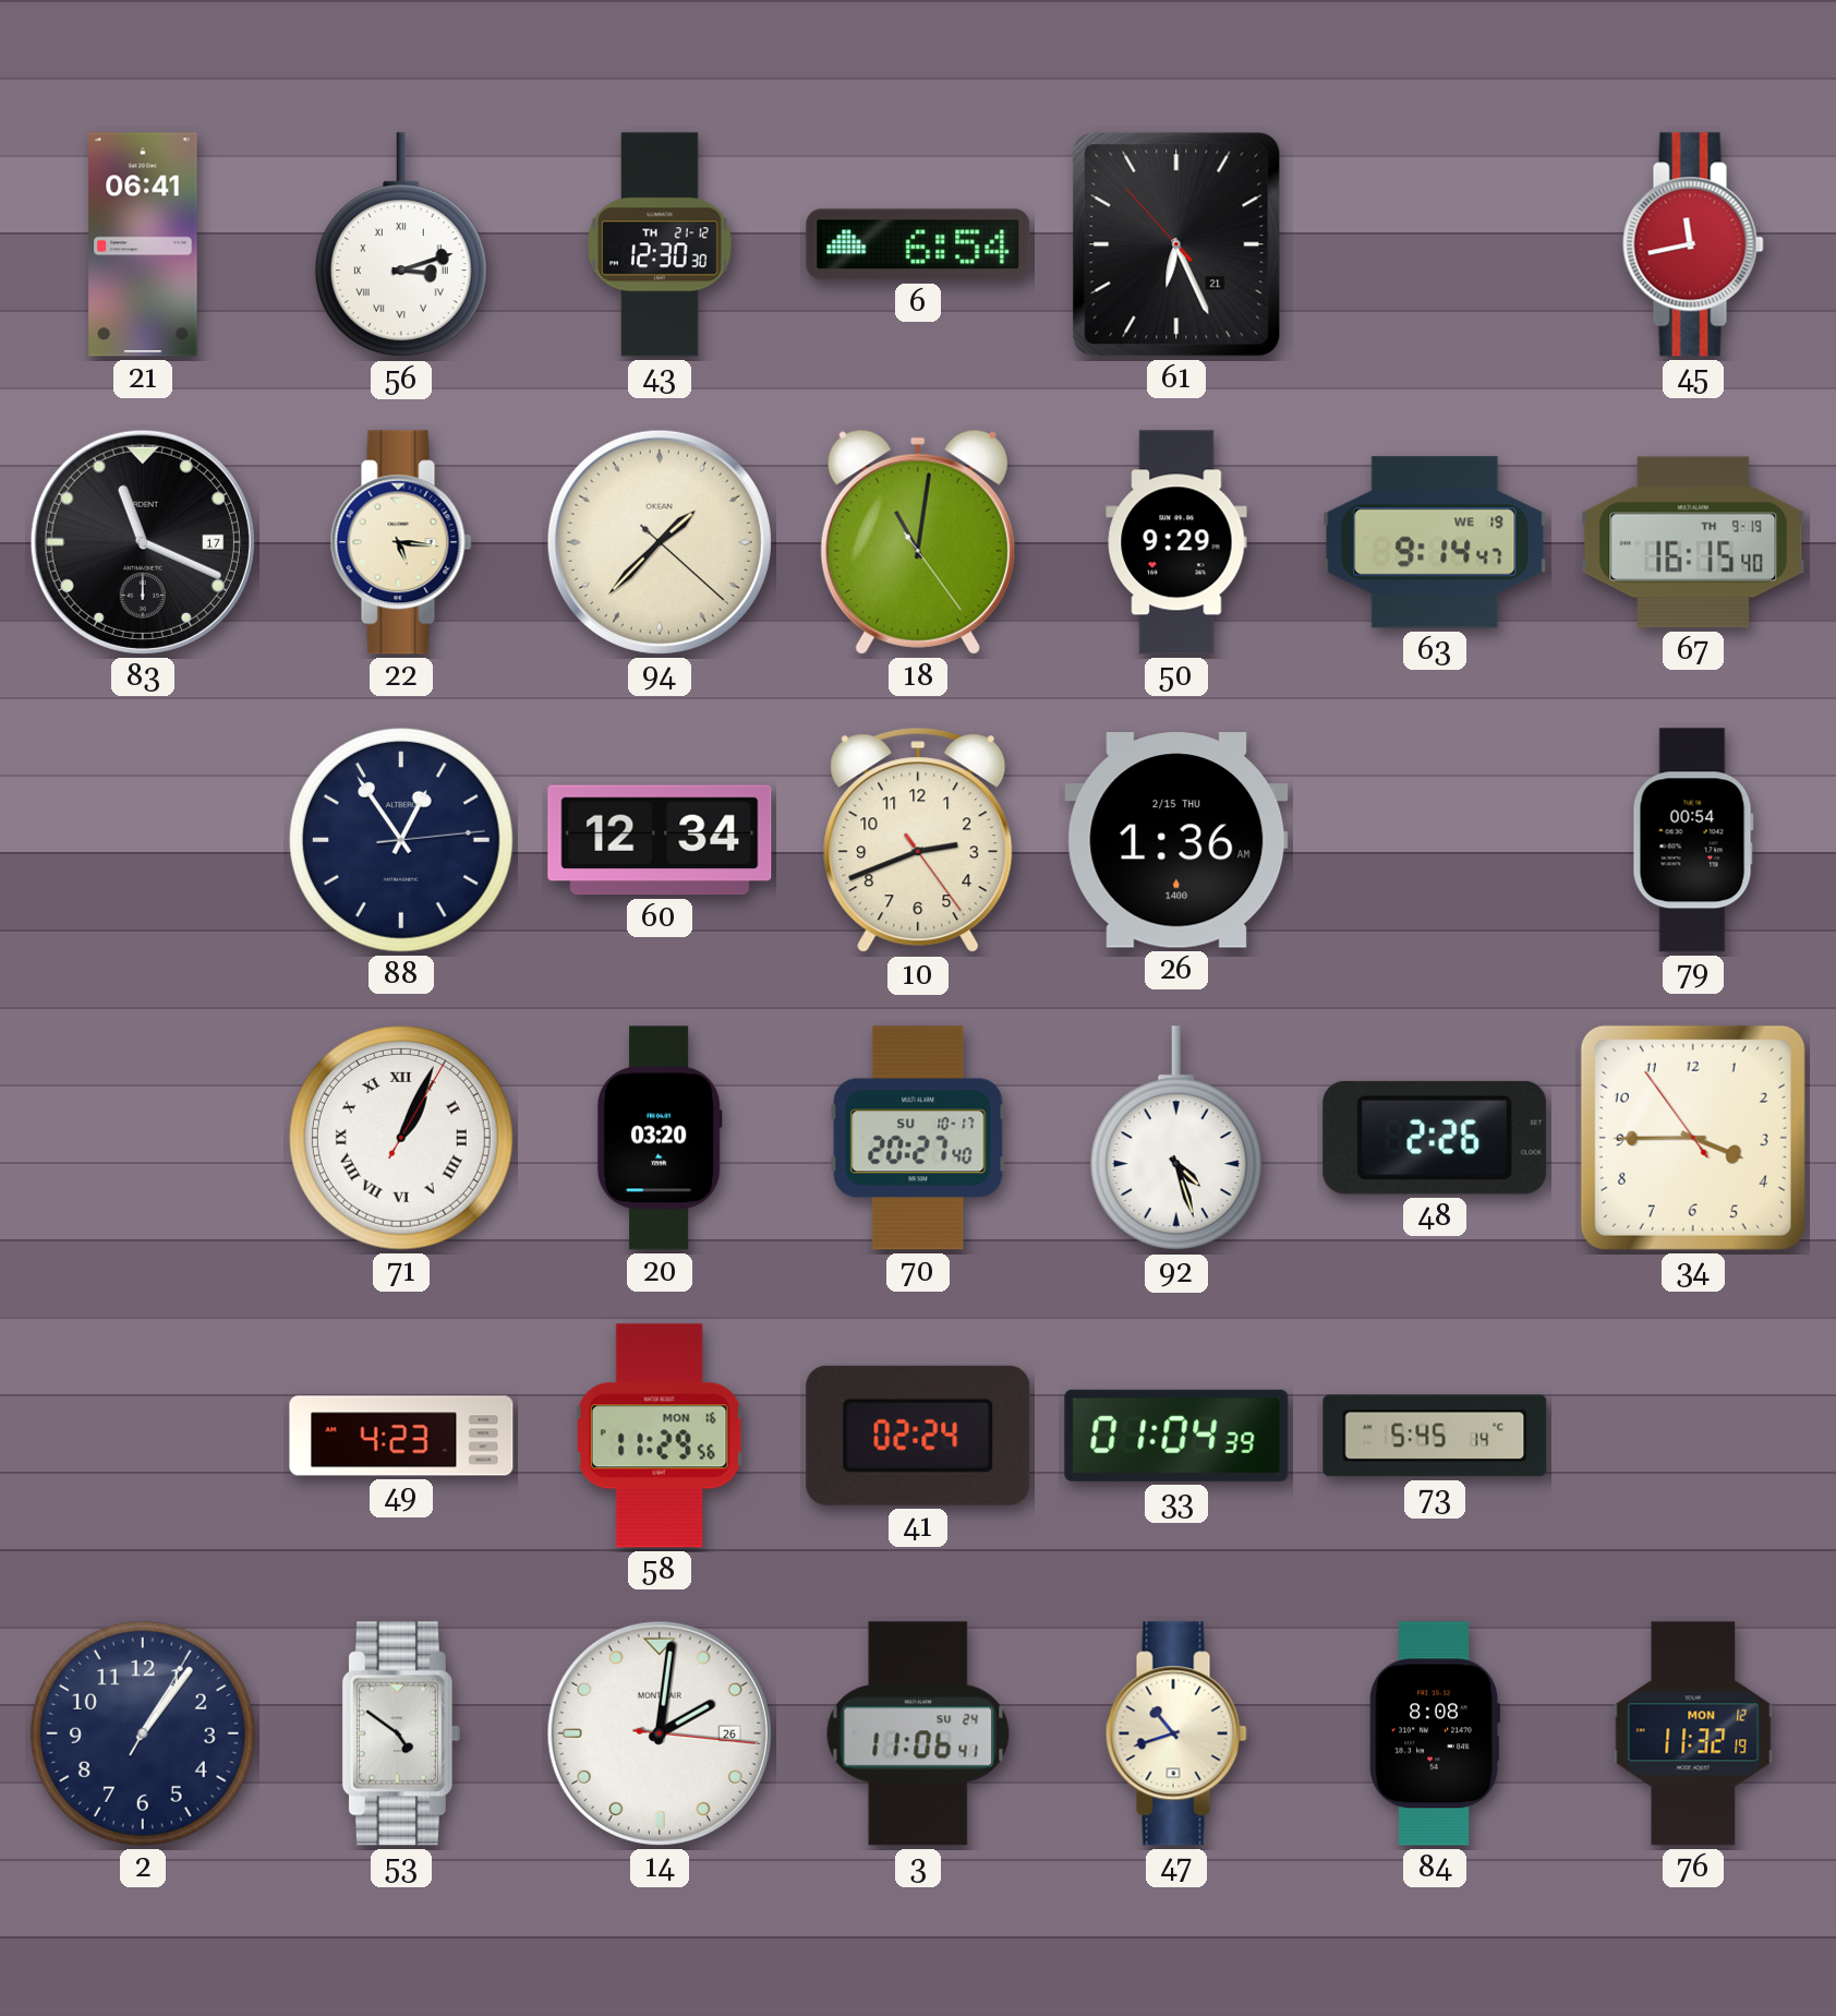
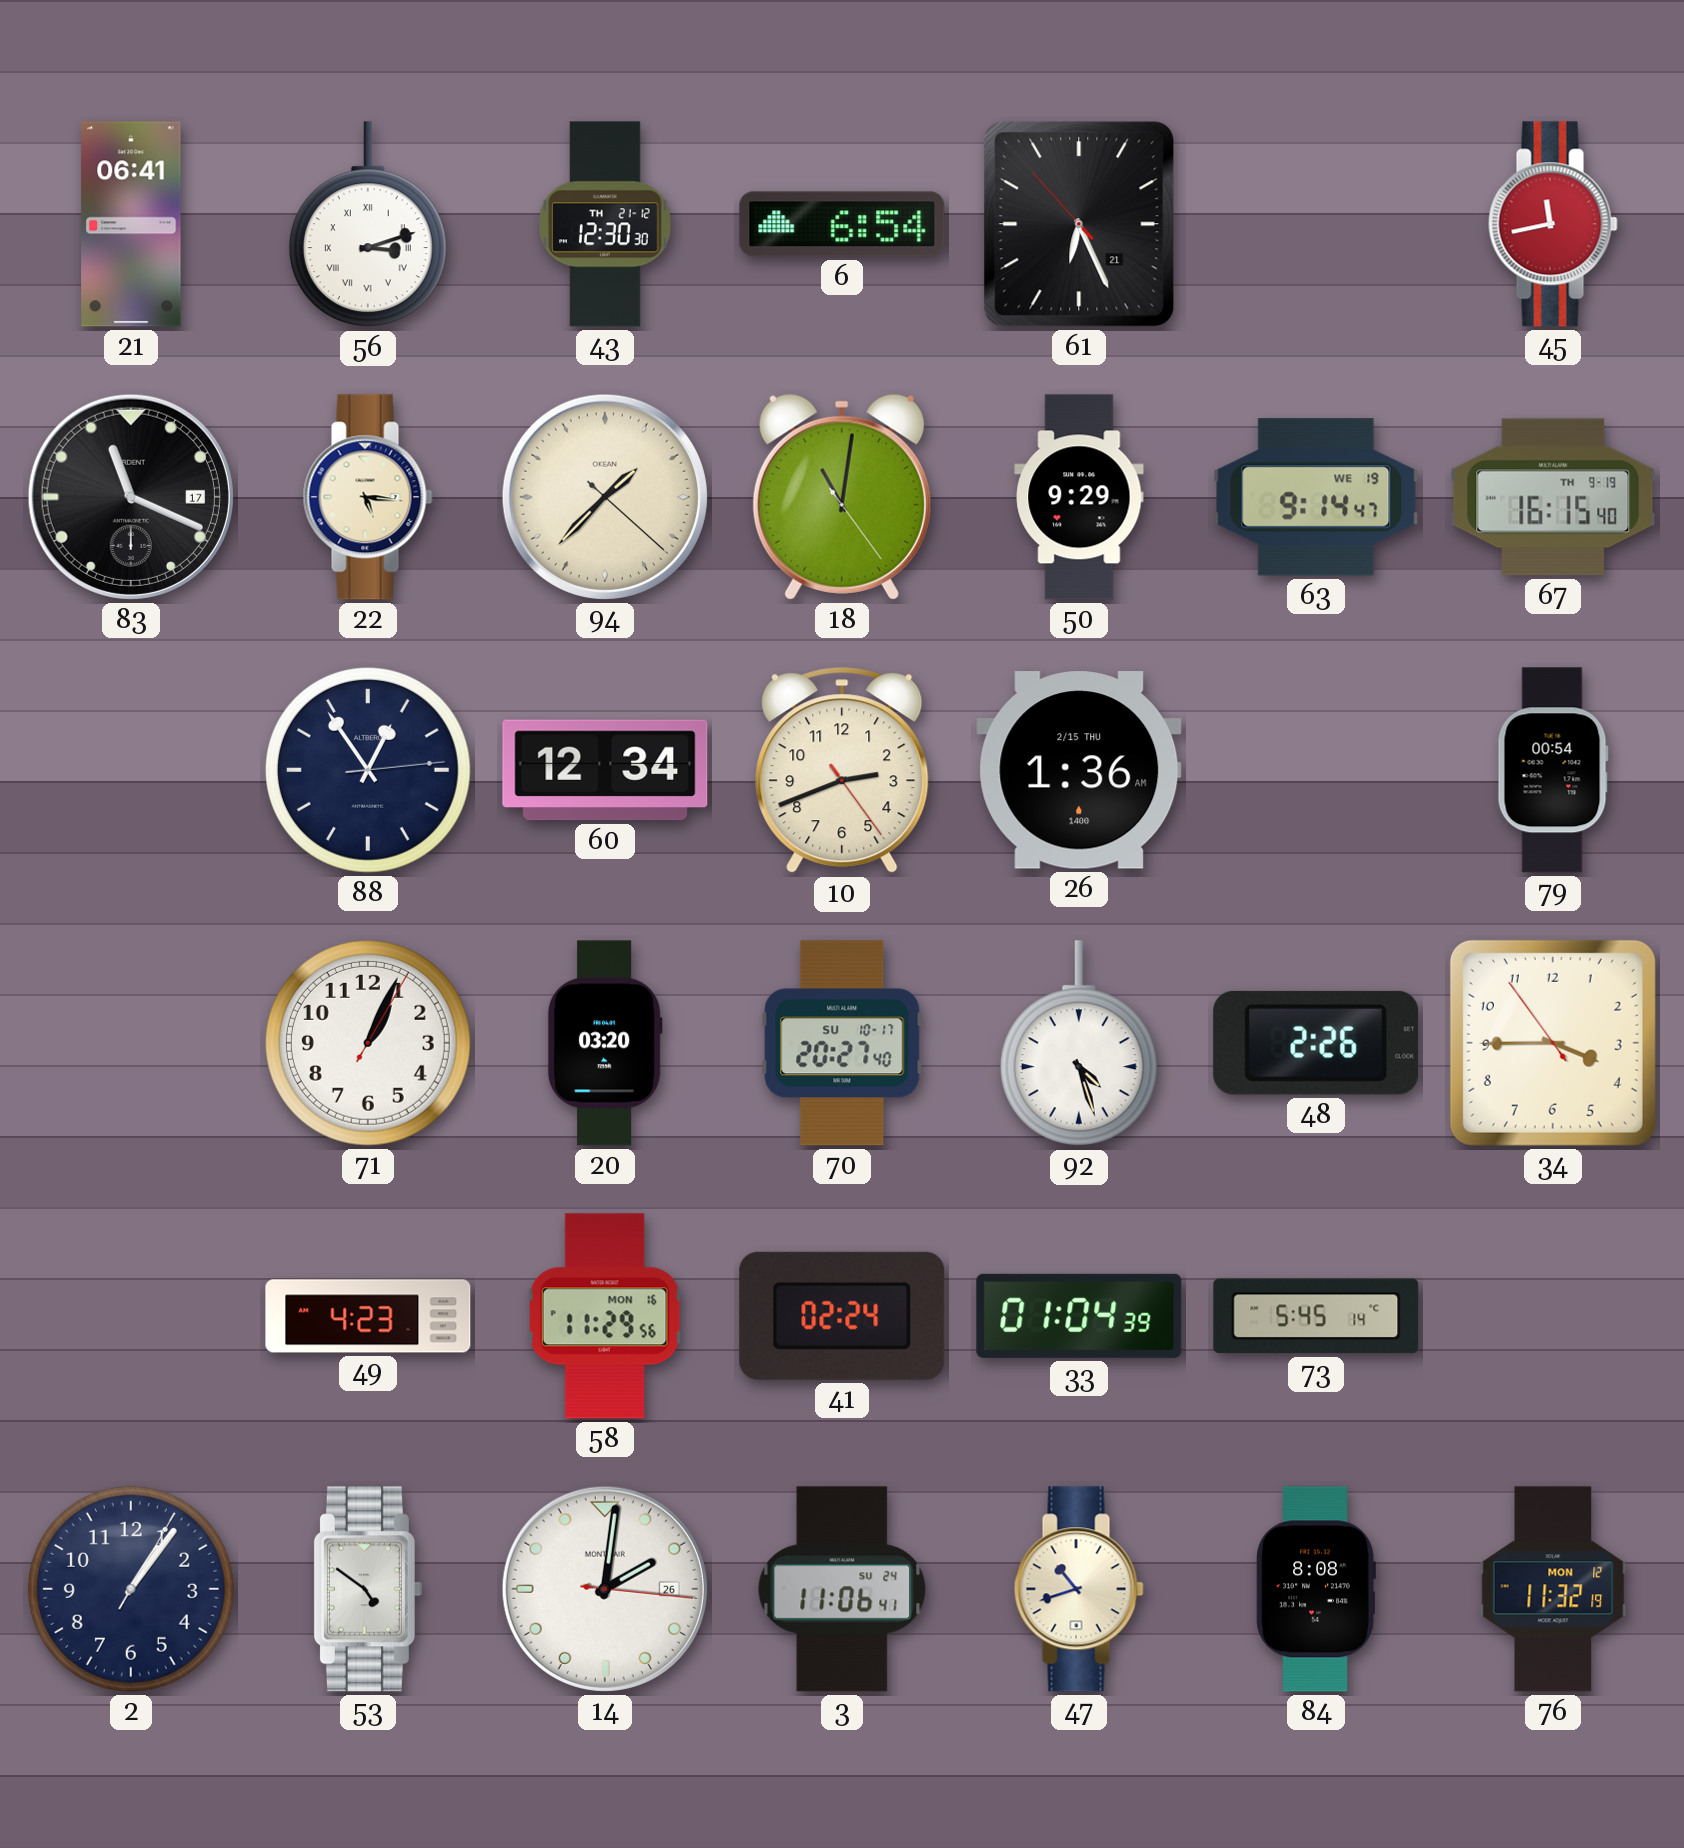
71 numerals: Roman -> Arabic (368, 1043)
